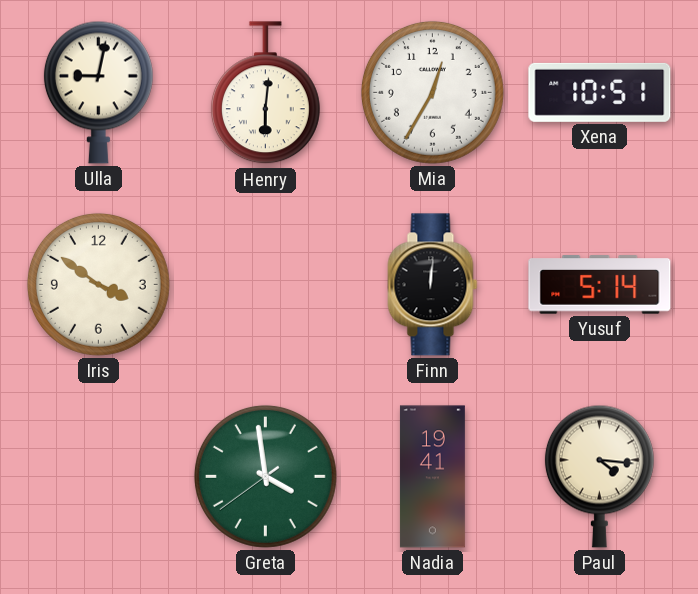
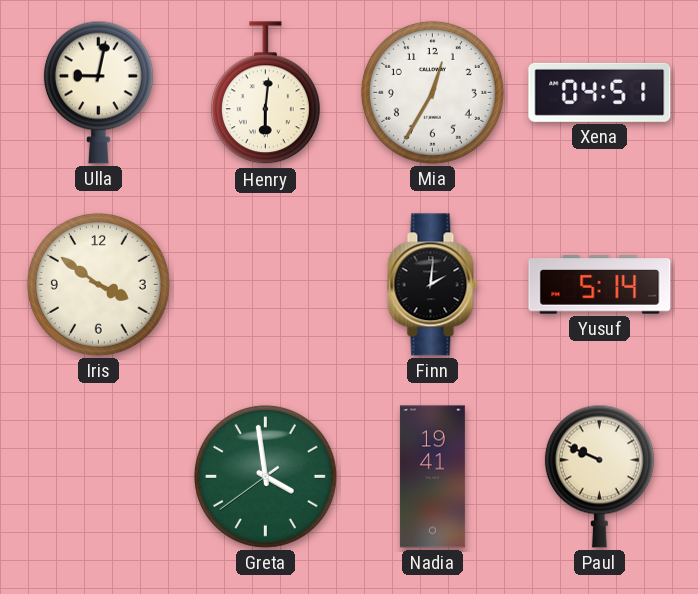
Xena: 10:51 -> 04:51 (600, 92)
Finn: 12:01 -> 2:01 (433, 285)
Paul: 4:16 -> 9:49 (599, 476)
